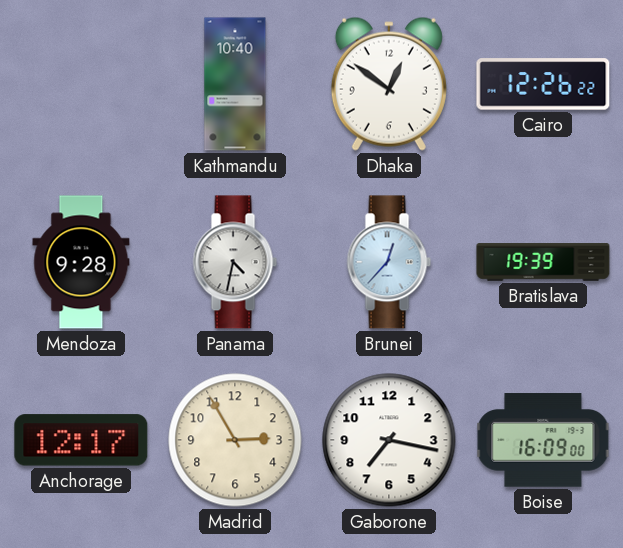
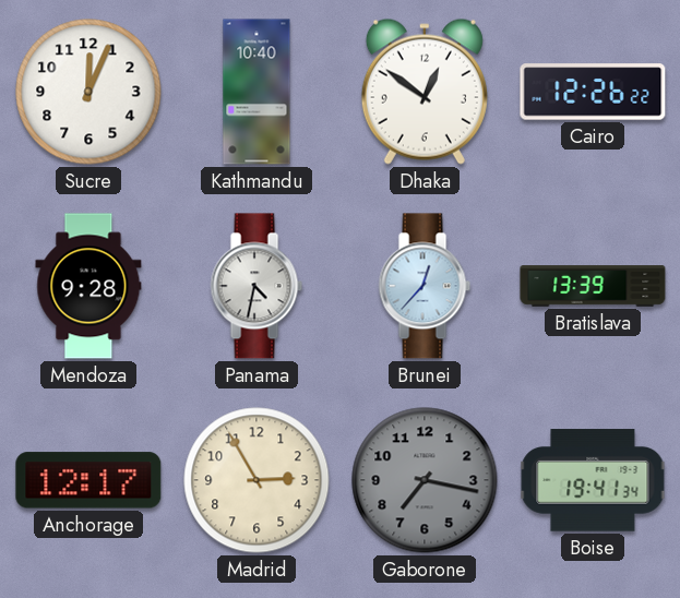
Sucre: none -> 12:04 (88, 92)
Bratislava: 19:39 -> 13:39 (593, 286)
Gaborone dial: white -> grey (425, 480)
Boise: 16:09 -> 19:41 (593, 480)
